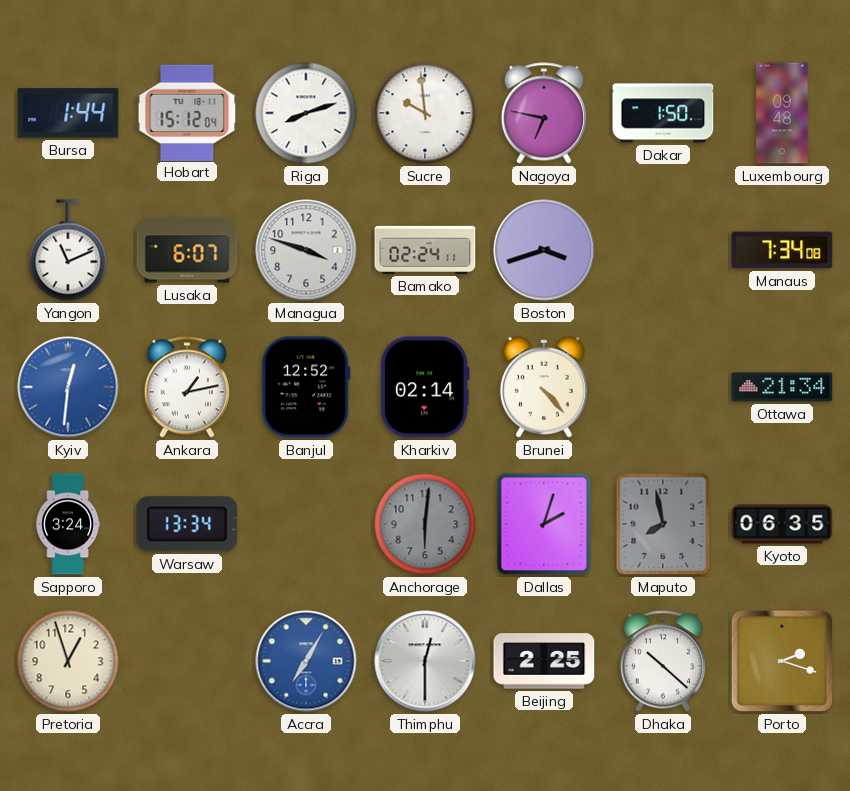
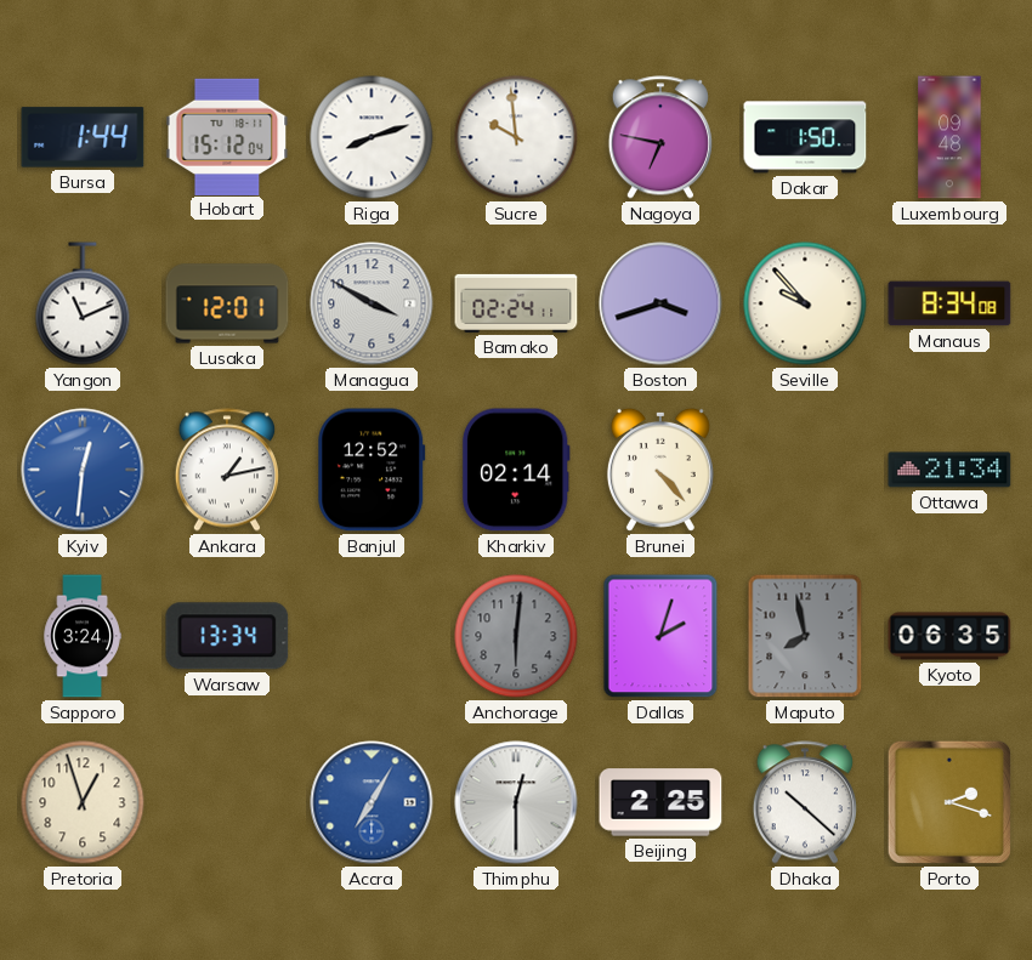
Lusaka: 6:07 -> 12:01 (227, 303)
Managua: 3:48 -> 3:50 (372, 303)
Seville: none -> 9:53 (805, 303)
Manaus: 7:34 -> 8:34 (949, 303)
